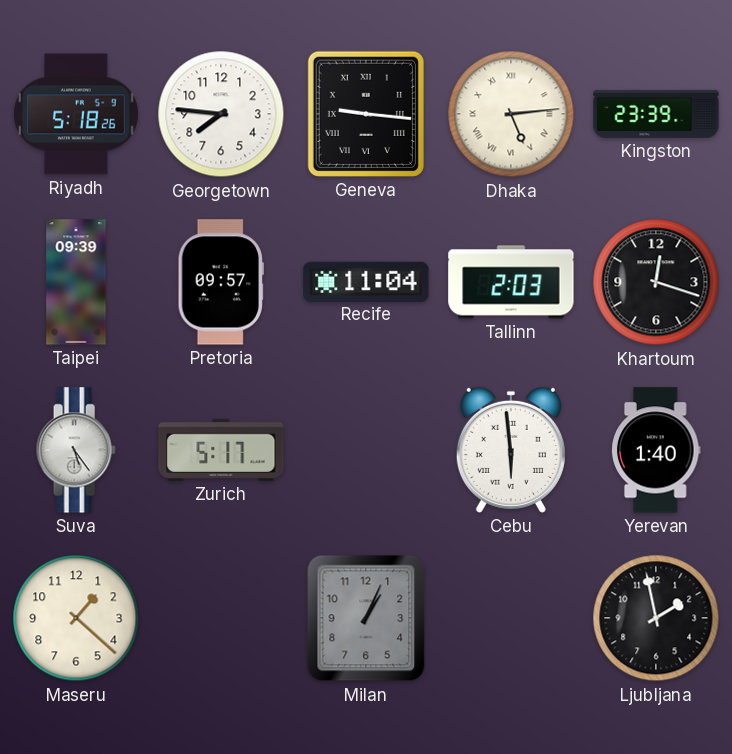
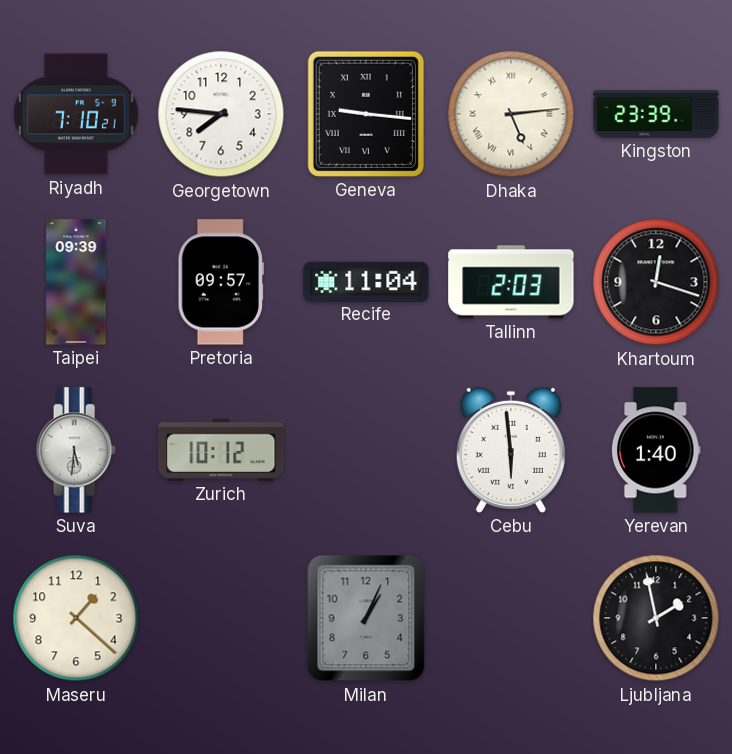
Riyadh: 5:18 -> 7:10 (77, 114)
Suva: 5:24 -> 5:31 (76, 450)
Zurich: 5:17 -> 10:12 (221, 450)
